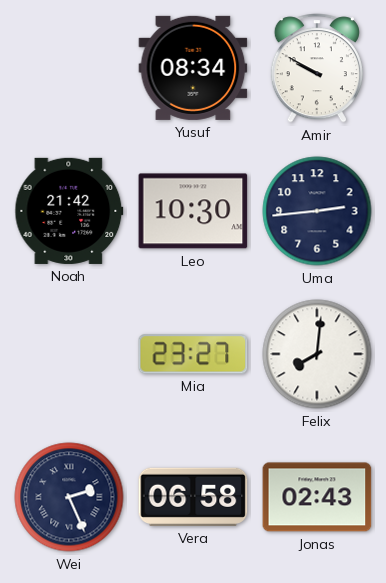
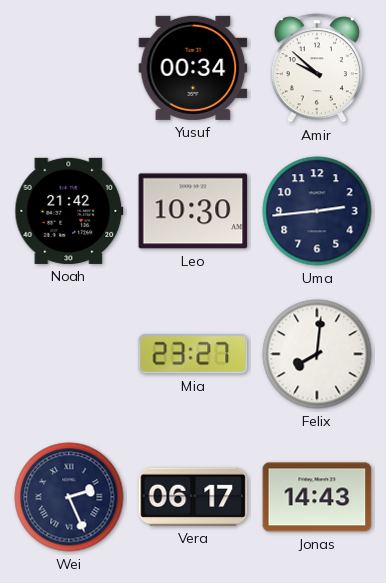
Yusuf: 08:34 -> 00:34 (193, 68)
Amir: 9:50 -> 9:52 (317, 68)
Vera: 06:58 -> 06:17 (193, 497)
Jonas: 02:43 -> 14:43 (317, 497)
